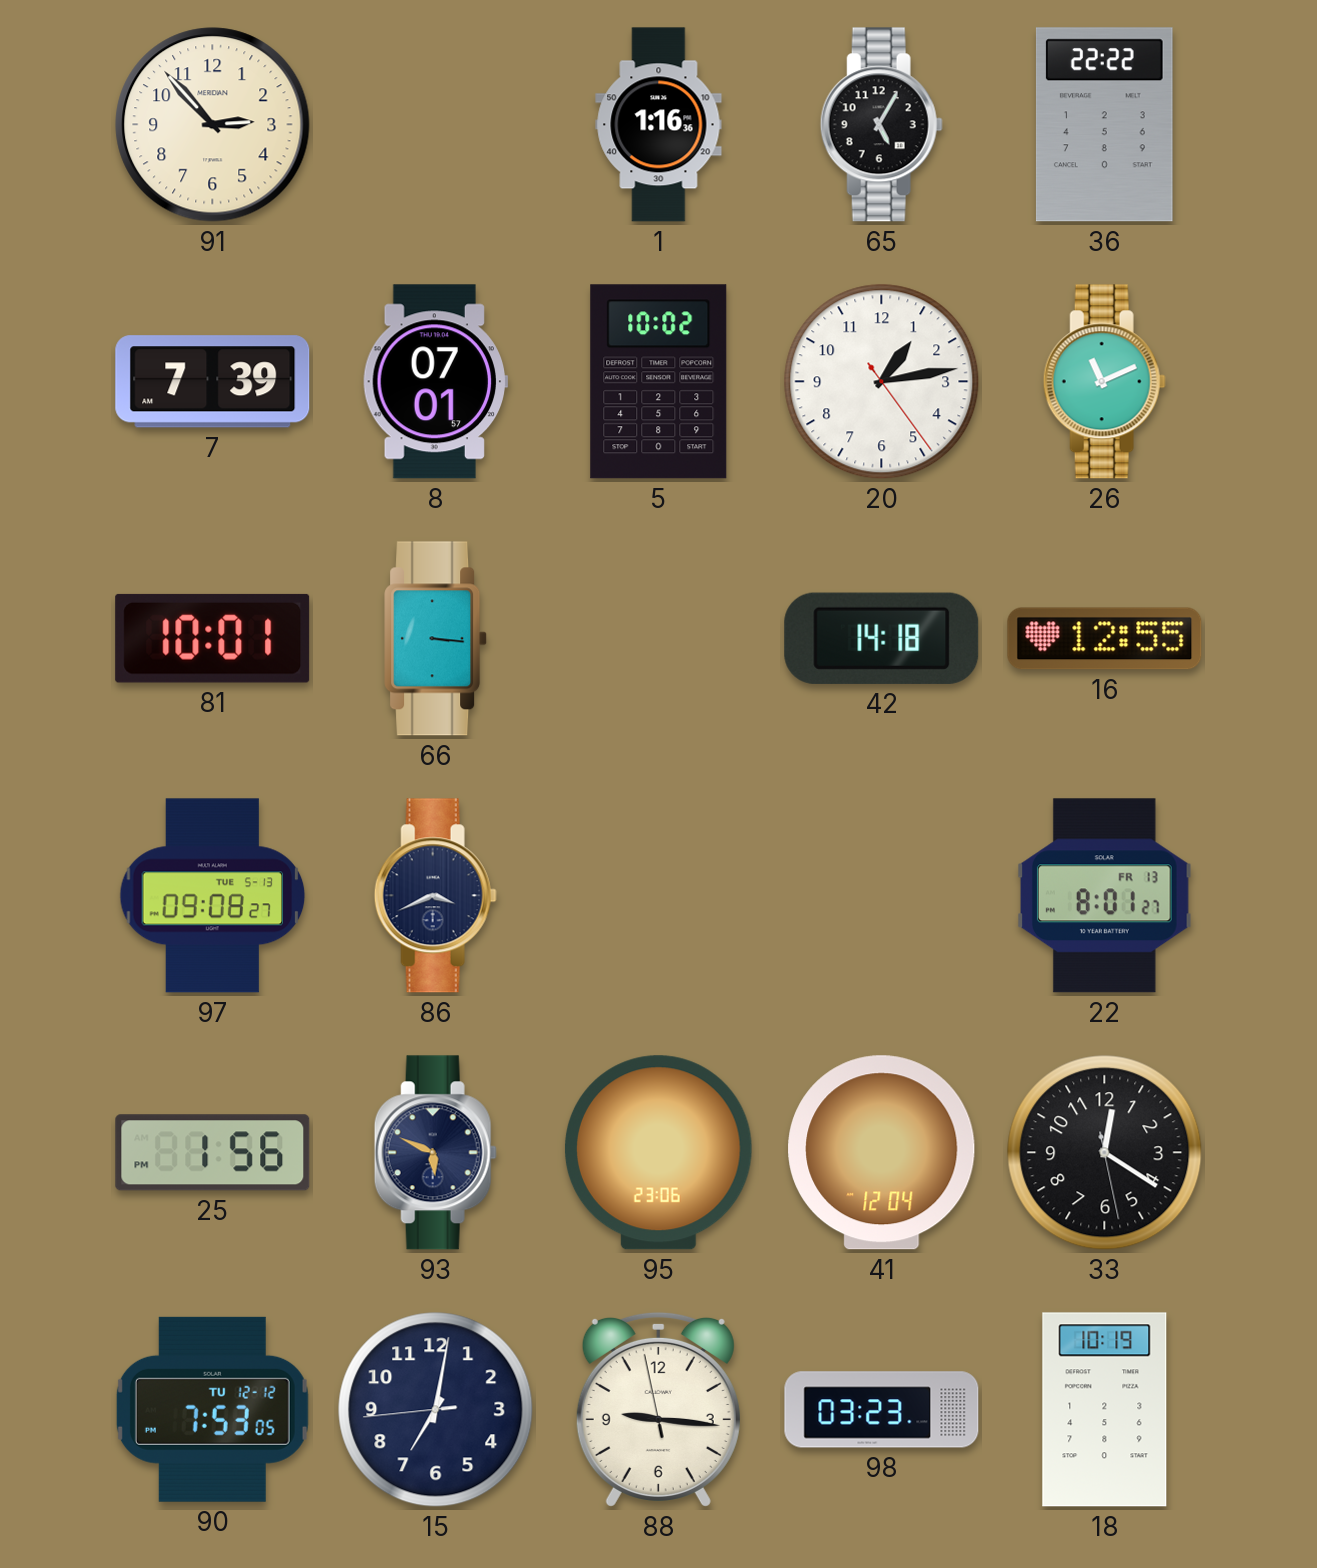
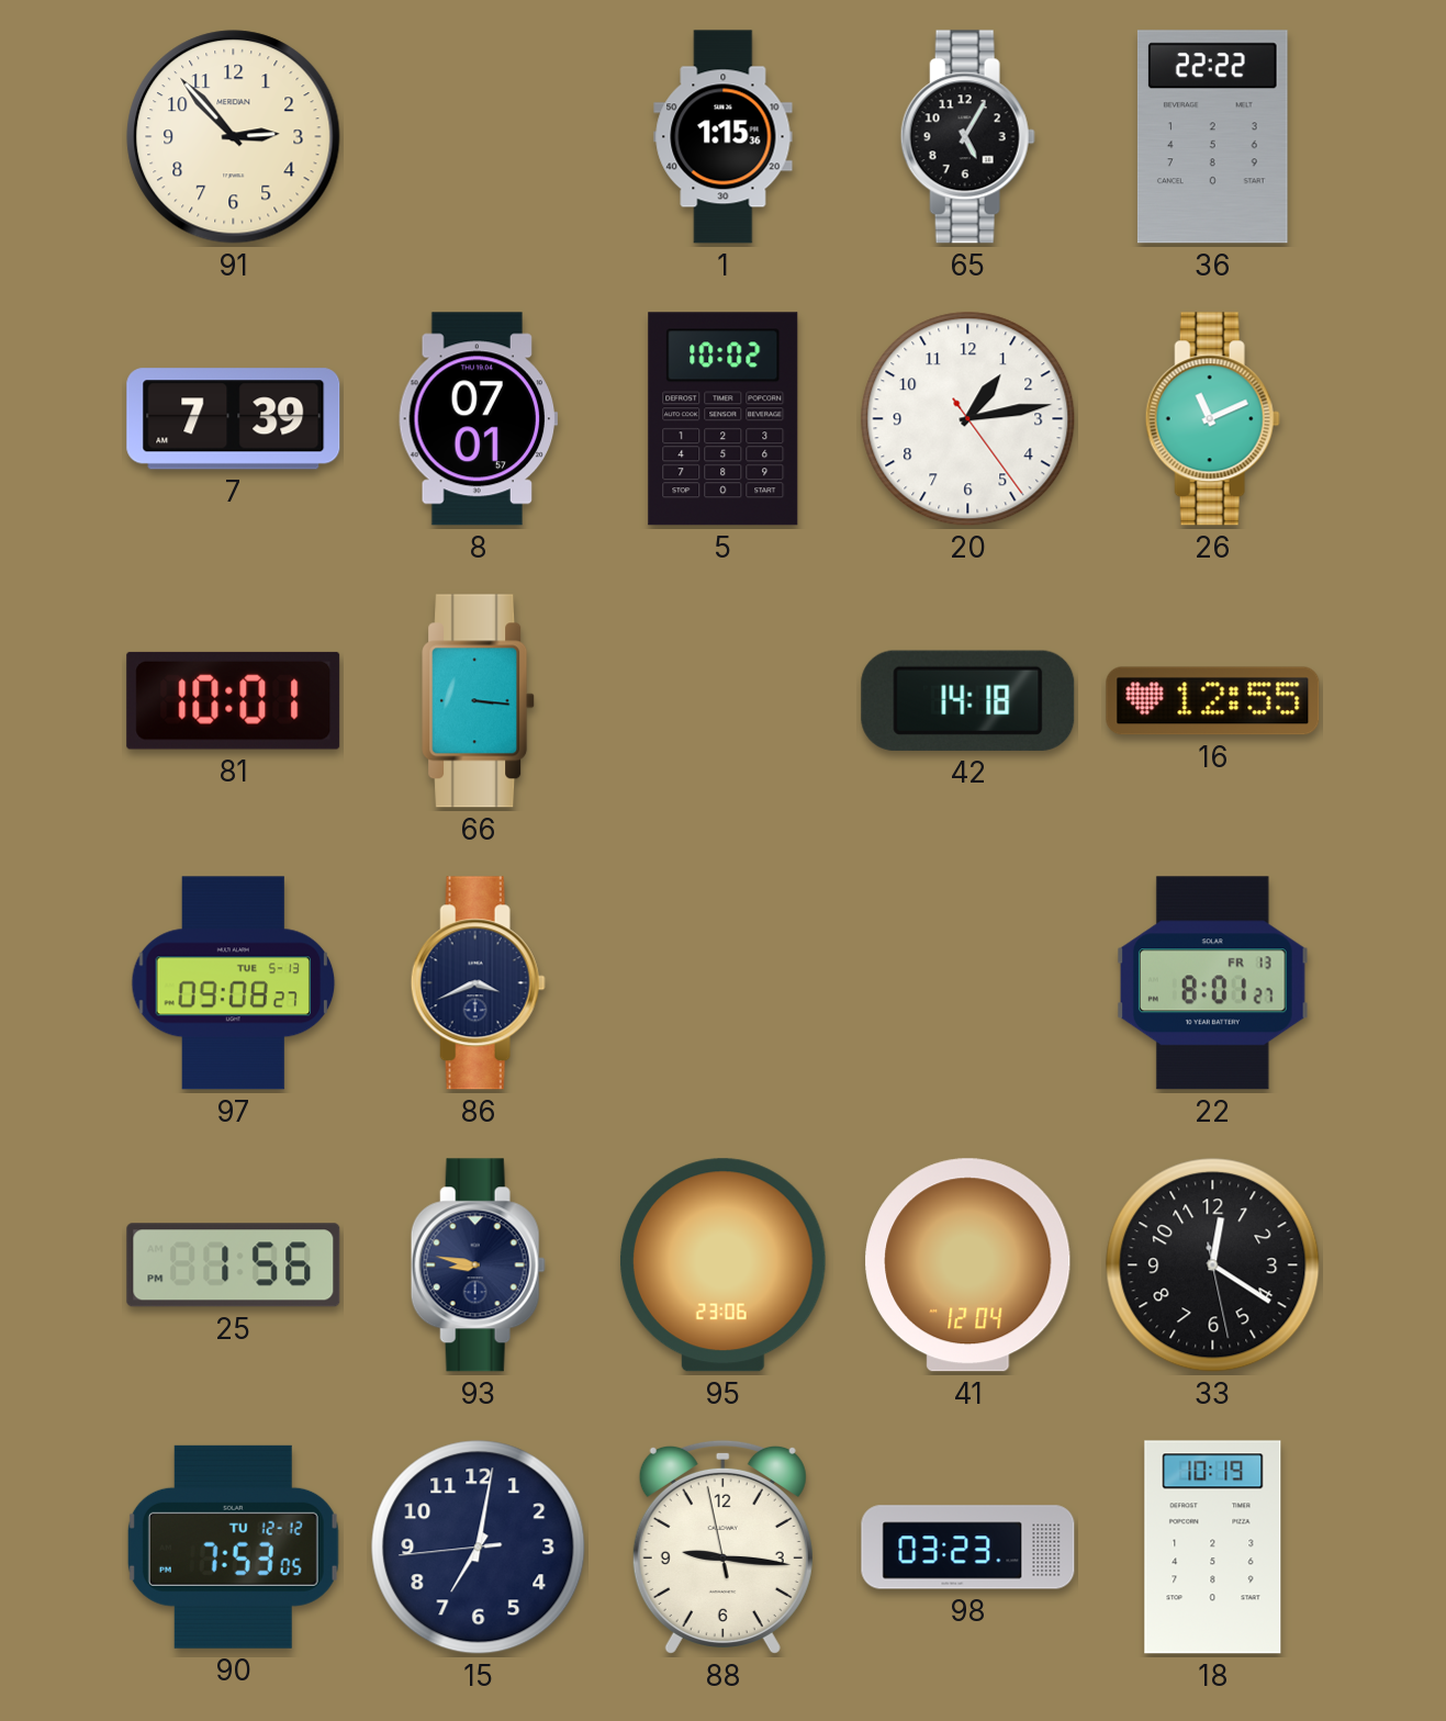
1: 1:16 -> 1:15 (724, 137)
93: 5:49 -> 8:47 (478, 1266)
